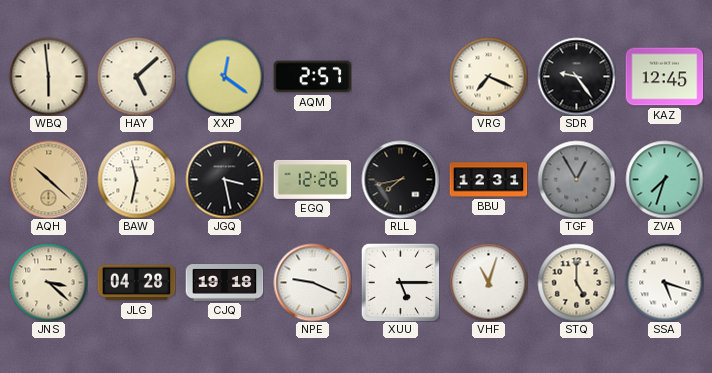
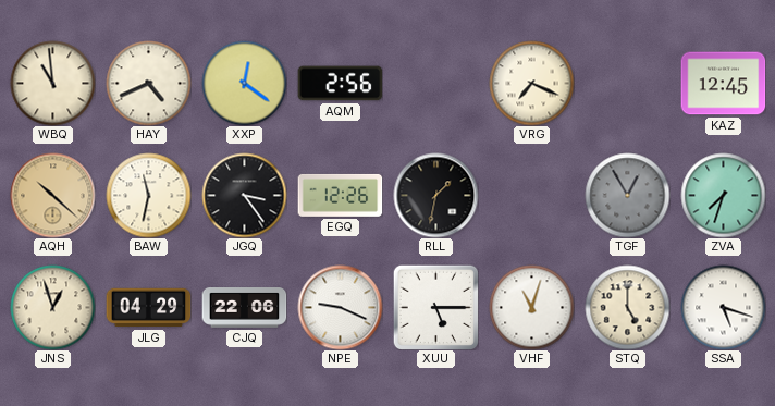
WBQ: 5:59 -> 10:59 (52, 83)
HAY: 5:08 -> 4:41 (148, 83)
AQM: 2:57 -> 2:56 (340, 84)
SDR: 9:24 -> none (576, 76)
JGQ: 3:28 -> 3:24 (244, 195)
RLL: 7:43 -> 1:32 (435, 195)
BBU: 12:31 -> none (488, 180)
JNS: 3:22 -> 12:57 (52, 307)
JLG: 04:28 -> 04:29 (148, 308)
CJQ: 19:18 -> 22:06 (244, 308)
